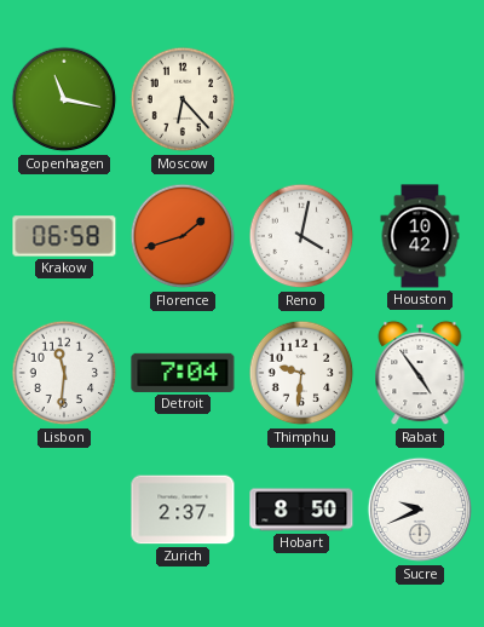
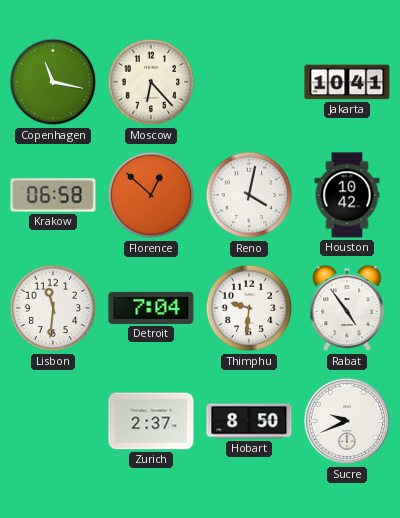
Jakarta: none -> 10:41 (347, 82)
Florence: 1:42 -> 12:52 (151, 195)
